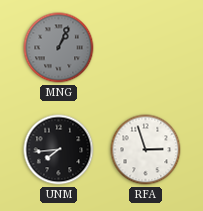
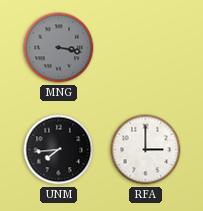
MNG: 1:04 -> 3:17 (59, 48)
RFA: 2:57 -> 3:00 (146, 150)
